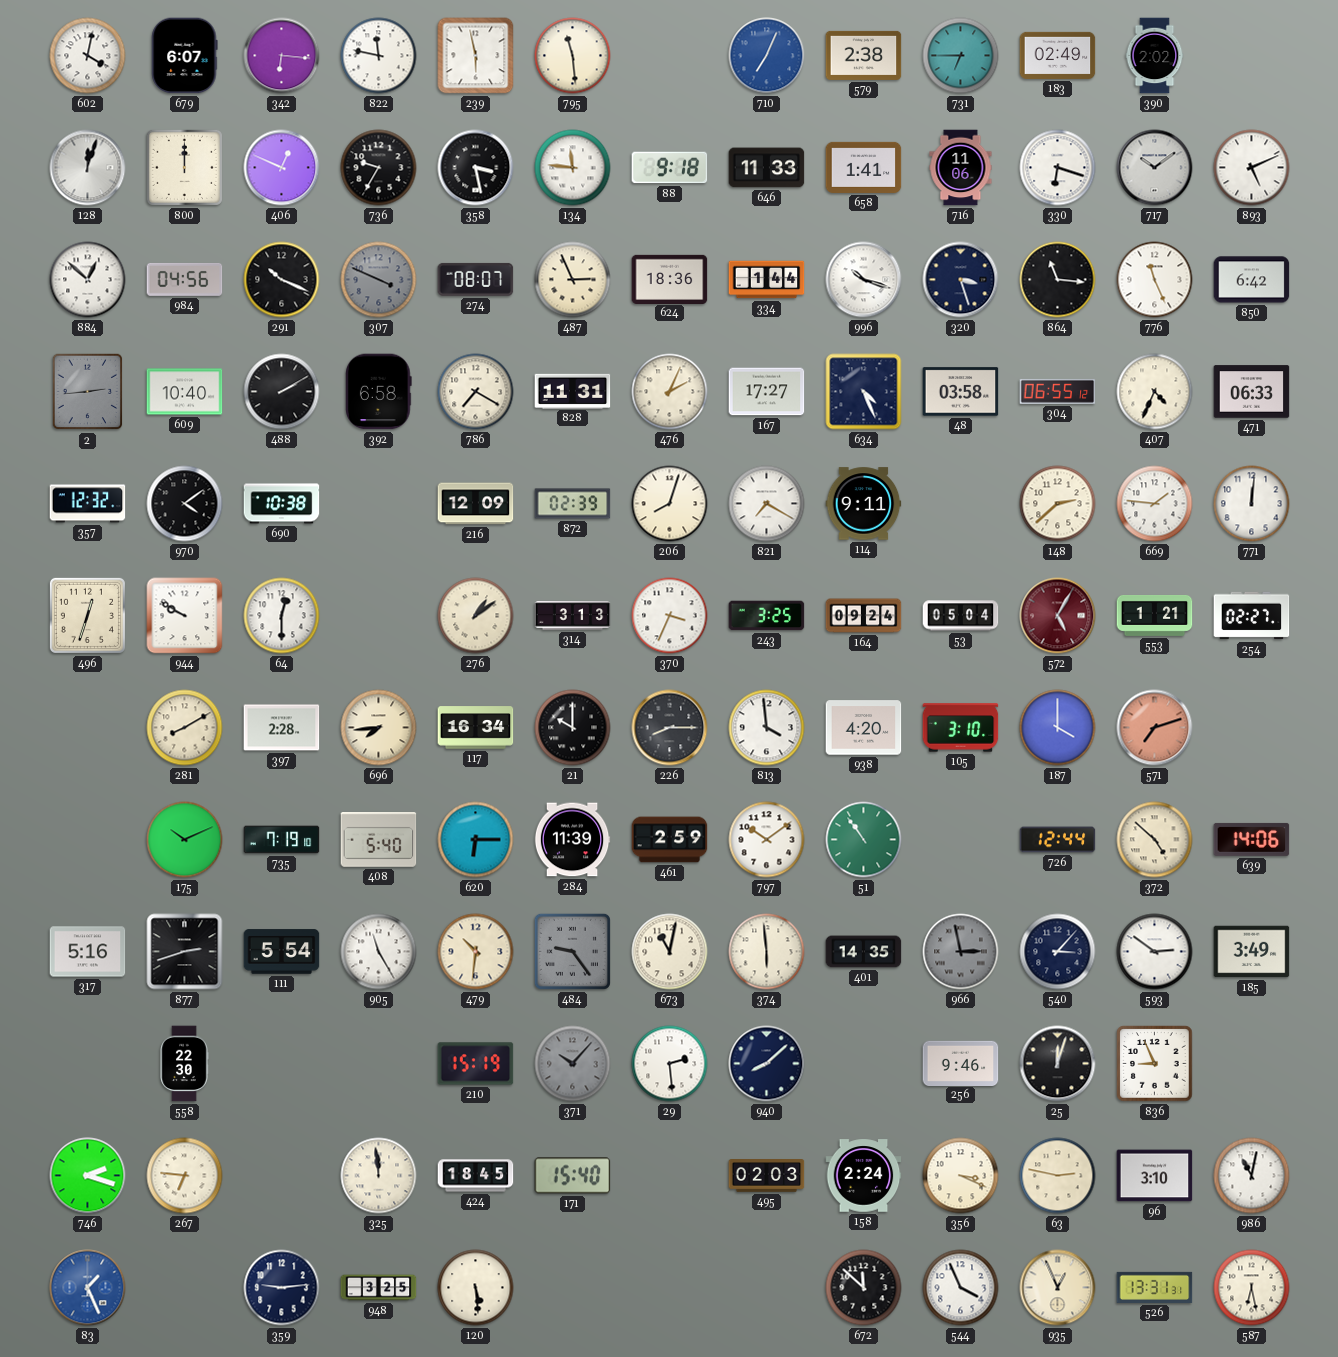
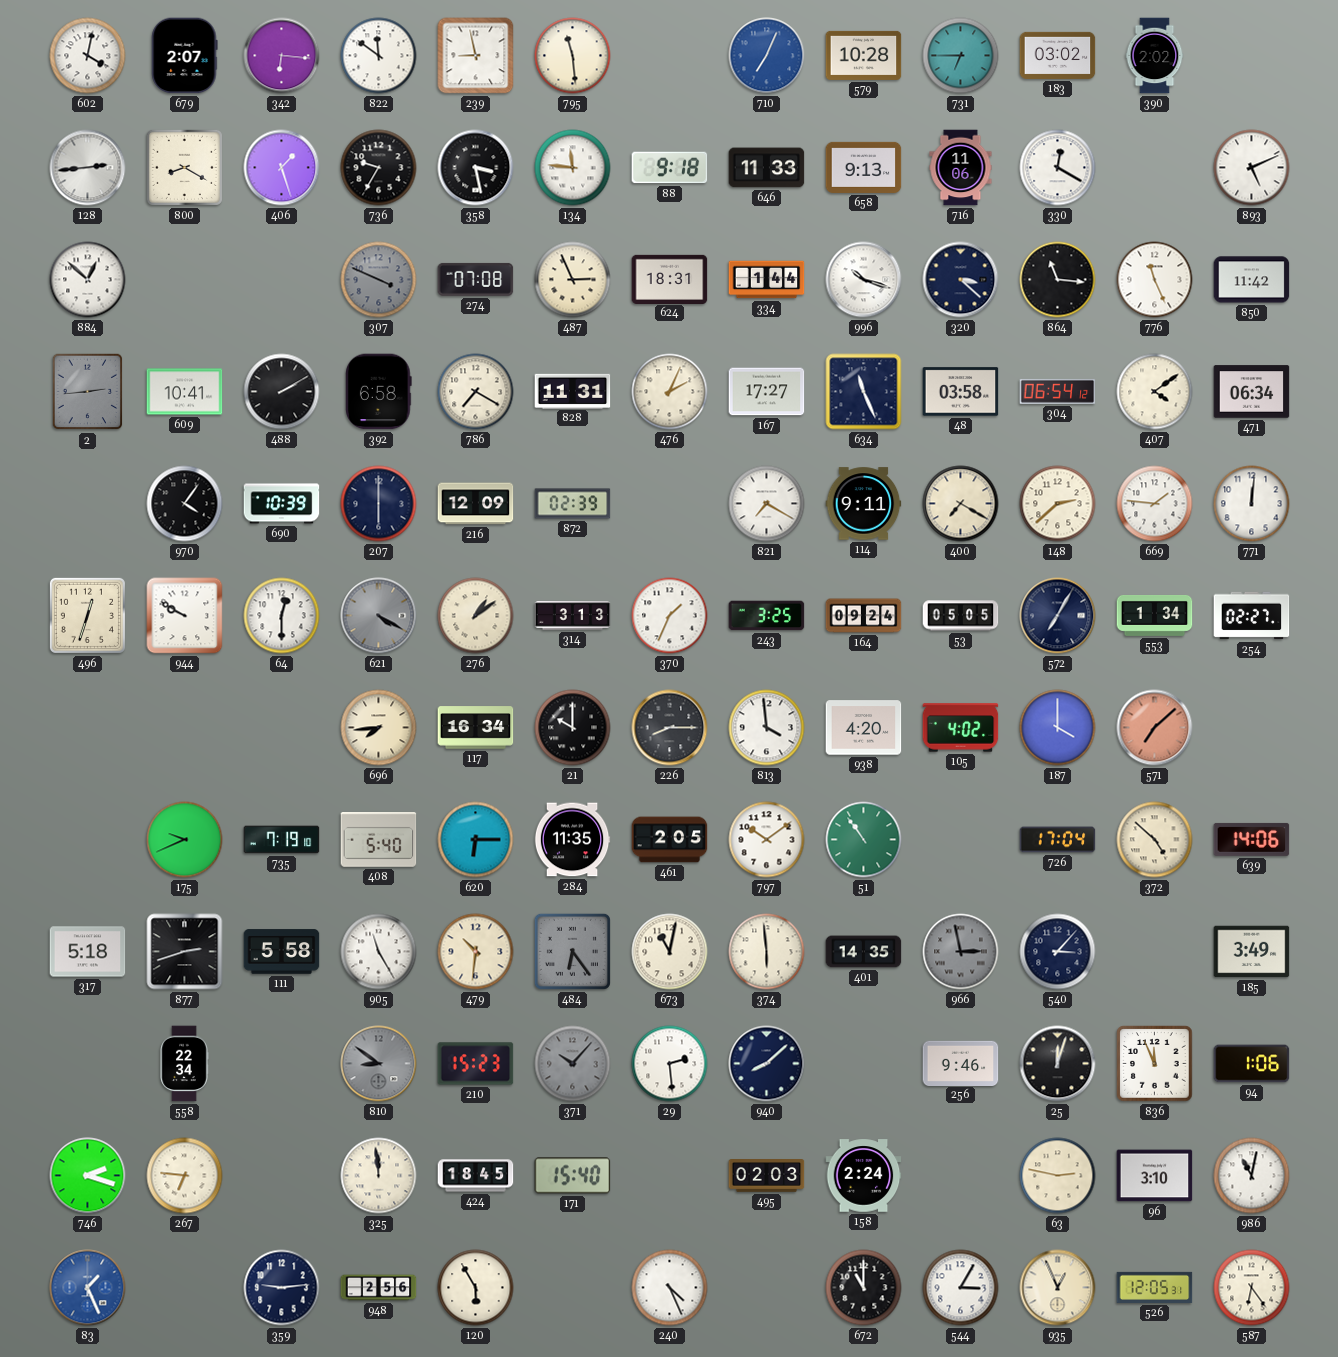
679: 6:07 -> 2:07 (185, 56)
822: 11:47 -> 11:51 (379, 56)
239: 5:58 -> 8:58 (476, 56)
579: 2:38 -> 10:28 (864, 55)
183: 02:49 -> 03:02 (1058, 55)
128: 12:03 -> 2:44 (88, 168)
800: 12:00 -> 8:20 (184, 167)
406: 12:49 -> 1:27 (282, 168)
658: 1:41 -> 9:13 (864, 167)
330: 6:18 -> 12:20 (1058, 168)
717: 10:09 -> none (1155, 168)
984: 04:56 -> none (185, 279)
291: 10:19 -> none (282, 280)
274: 08:07 -> 07:08 (476, 279)
624: 18:36 -> 18:31 (670, 279)
320: 3:27 -> 3:22 (961, 280)
850: 6:42 -> 11:42 (1252, 280)
609: 10:40 -> 10:41 (185, 392)
634: 4:26 -> 11:26 (864, 392)
304: 06:55 -> 06:54 (1058, 391)
407: 4:34 -> 4:09 (1155, 392)
471: 06:33 -> 06:34 (1252, 392)
357: 12:32 -> none (88, 504)
970: 4:09 -> 4:06 (185, 504)
690: 10:38 -> 10:39 (282, 504)
207: none -> 6:00 (379, 504)
206: 8:03 -> none (670, 504)
400: none -> 7:20 (961, 504)
621: none -> 4:20 (379, 616)
370: 3:34 -> 1:34 (670, 616)
53: 05:04 -> 05:05 (961, 616)
572: 5:05 -> 7:05 (1058, 616)
572 dial: burgundy -> navy (1058, 616)
553: 1:21 -> 1:34 (1155, 615)
281: 8:10 -> none (185, 728)
397: 2:28 -> none (282, 728)
105: 3:10 -> 4:02 (961, 728)
571: 7:12 -> 7:08 (1155, 728)
175: 10:11 -> 9:41 (185, 840)
284: 11:39 -> 11:35 (572, 840)
461: 2:59 -> 2:05 (670, 840)
726: 12:44 -> 17:04 (1058, 840)
317: 5:16 -> 5:18 (88, 952)
111: 5:54 -> 5:58 (282, 952)
484: 9:24 -> 6:24 (572, 951)
593: 2:51 -> none (1155, 952)
558: 22:30 -> 22:34 (184, 1064)
810: none -> 8:51 (379, 1064)
210: 15:19 -> 15:23 (476, 1064)
836: 8:56 -> 11:56 (1155, 1064)
94: none -> 1:06 (1252, 1064)
356: 3:19 -> none (961, 1176)
948: 3:25 -> 2:56 (379, 1288)
120: 5:29 -> 5:55 (476, 1288)
240: none -> 4:26 (670, 1288)
672: 11:52 -> 11:00 (864, 1288)
544: 3:56 -> 3:05 (961, 1288)
526: 13:31 -> 12:05 (1155, 1287)
587: 6:28 -> 6:24 (1252, 1288)
